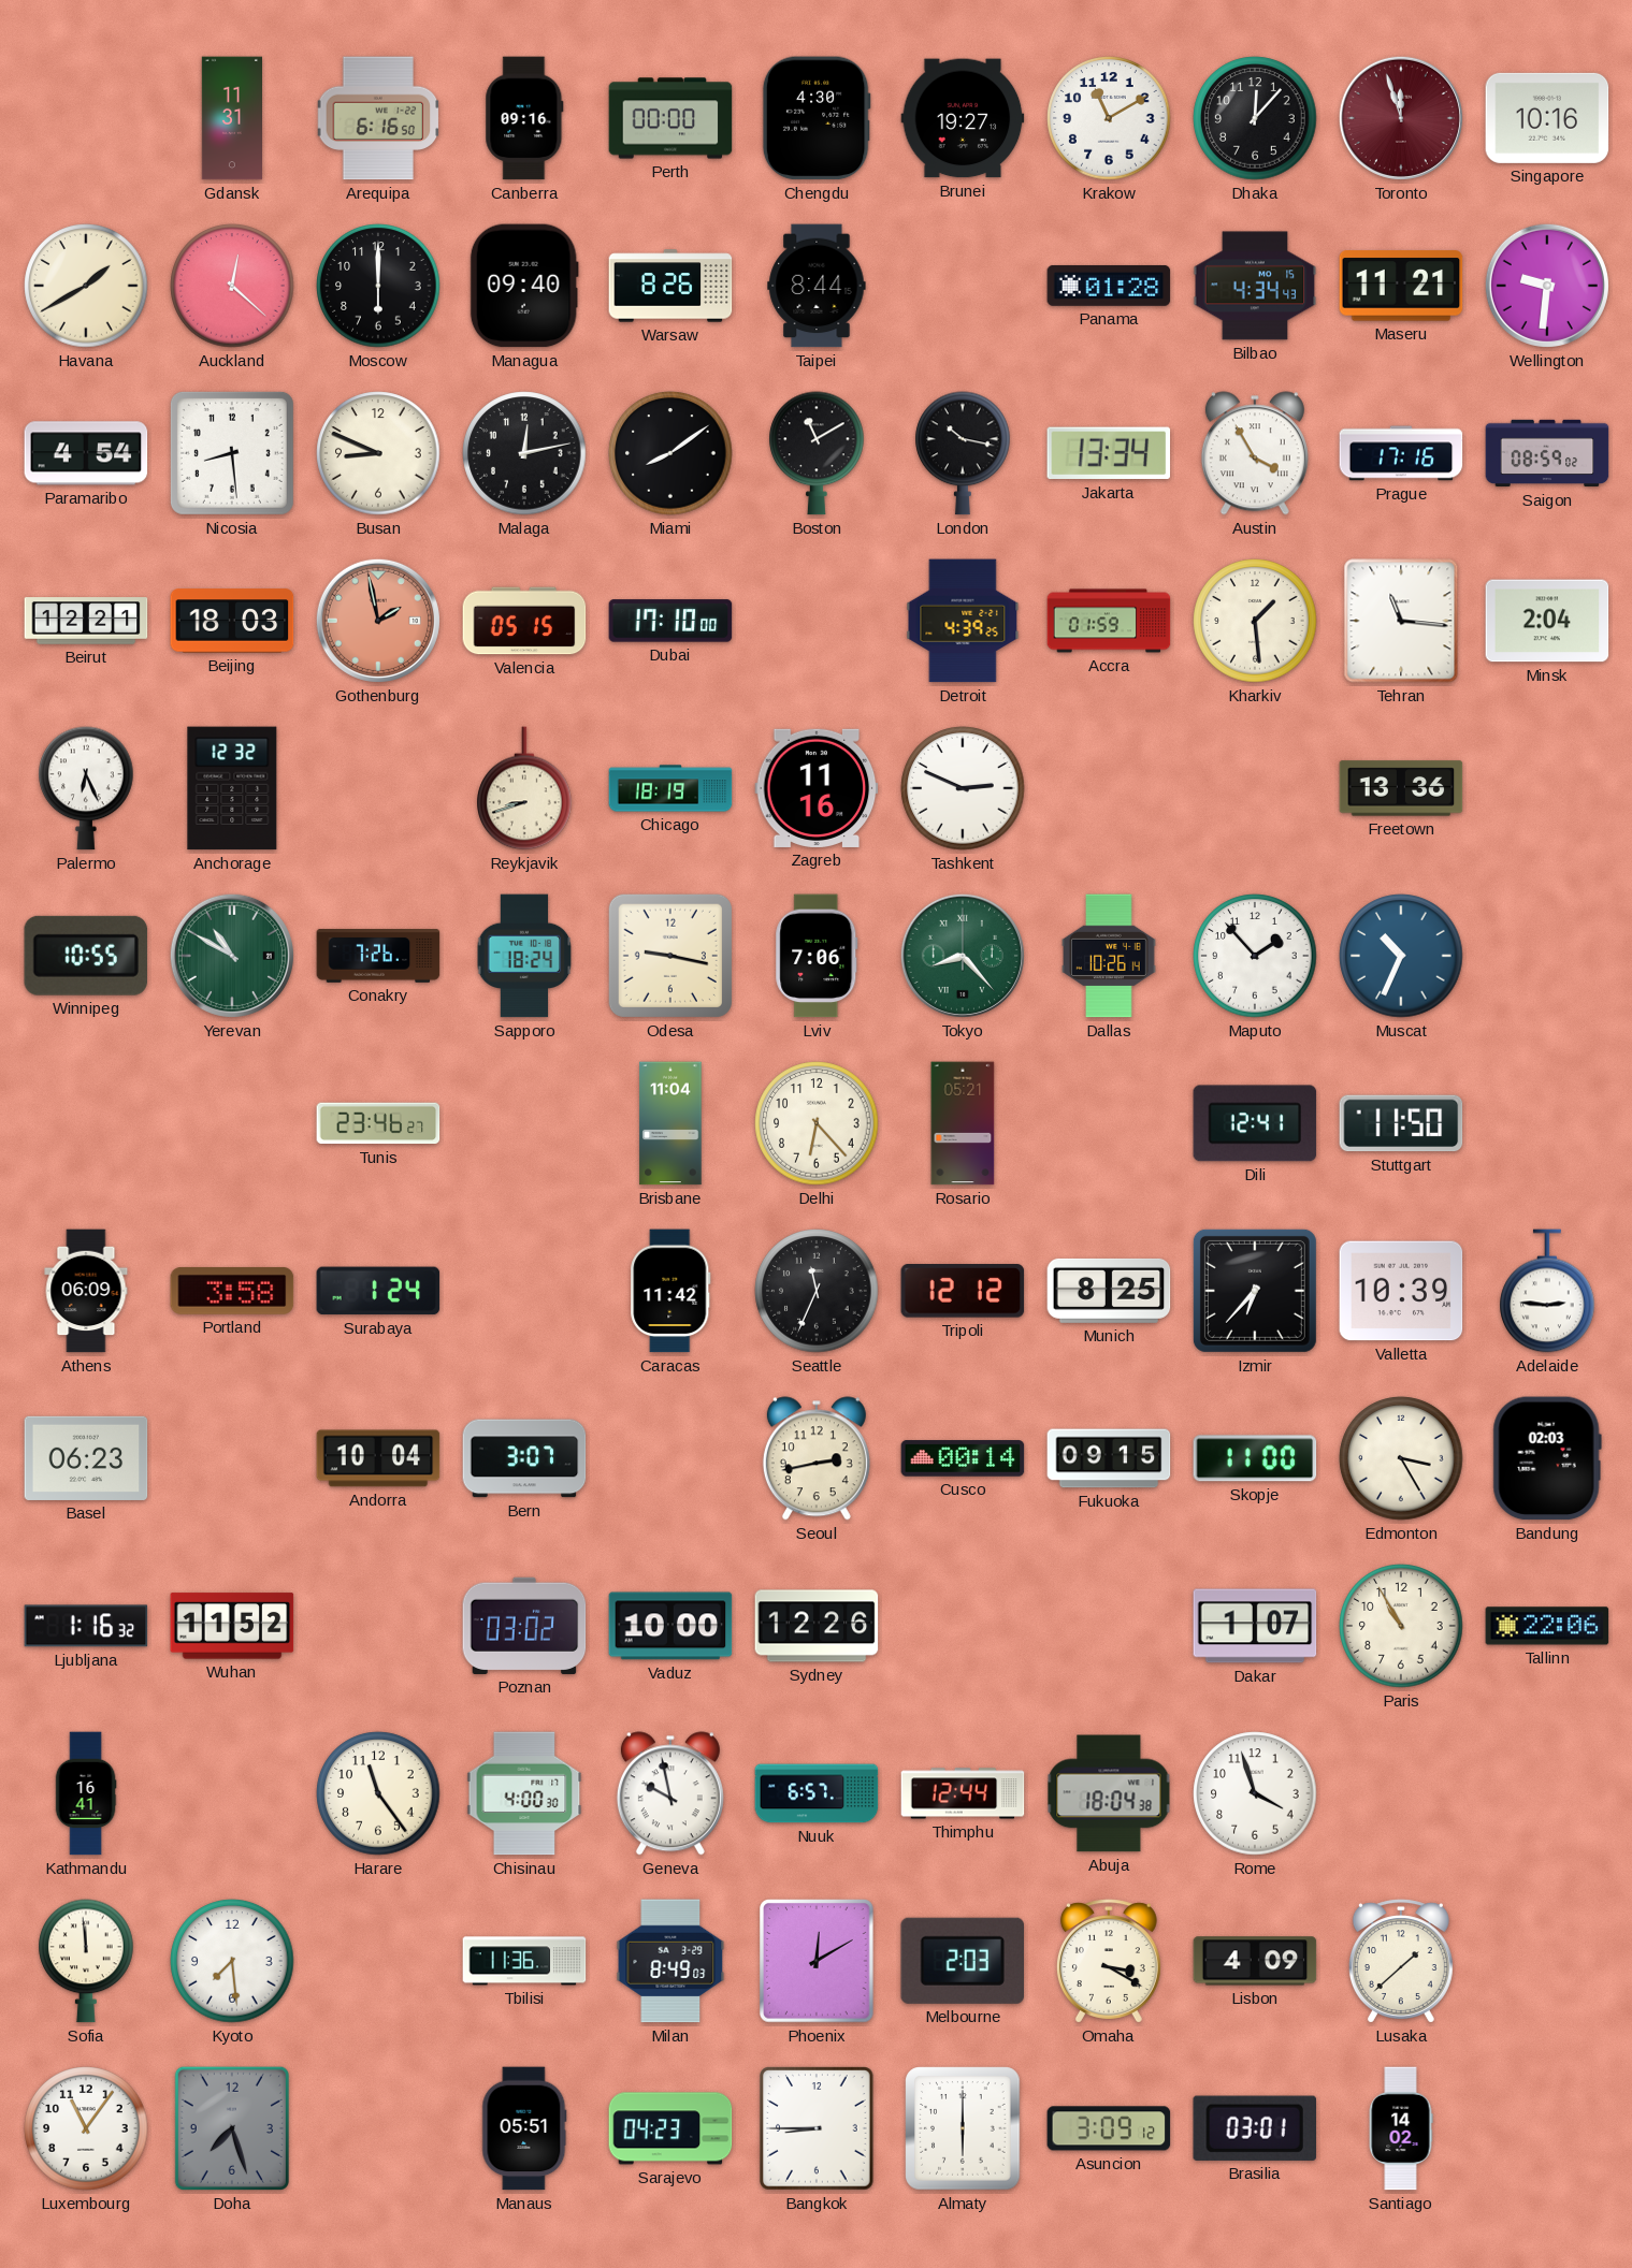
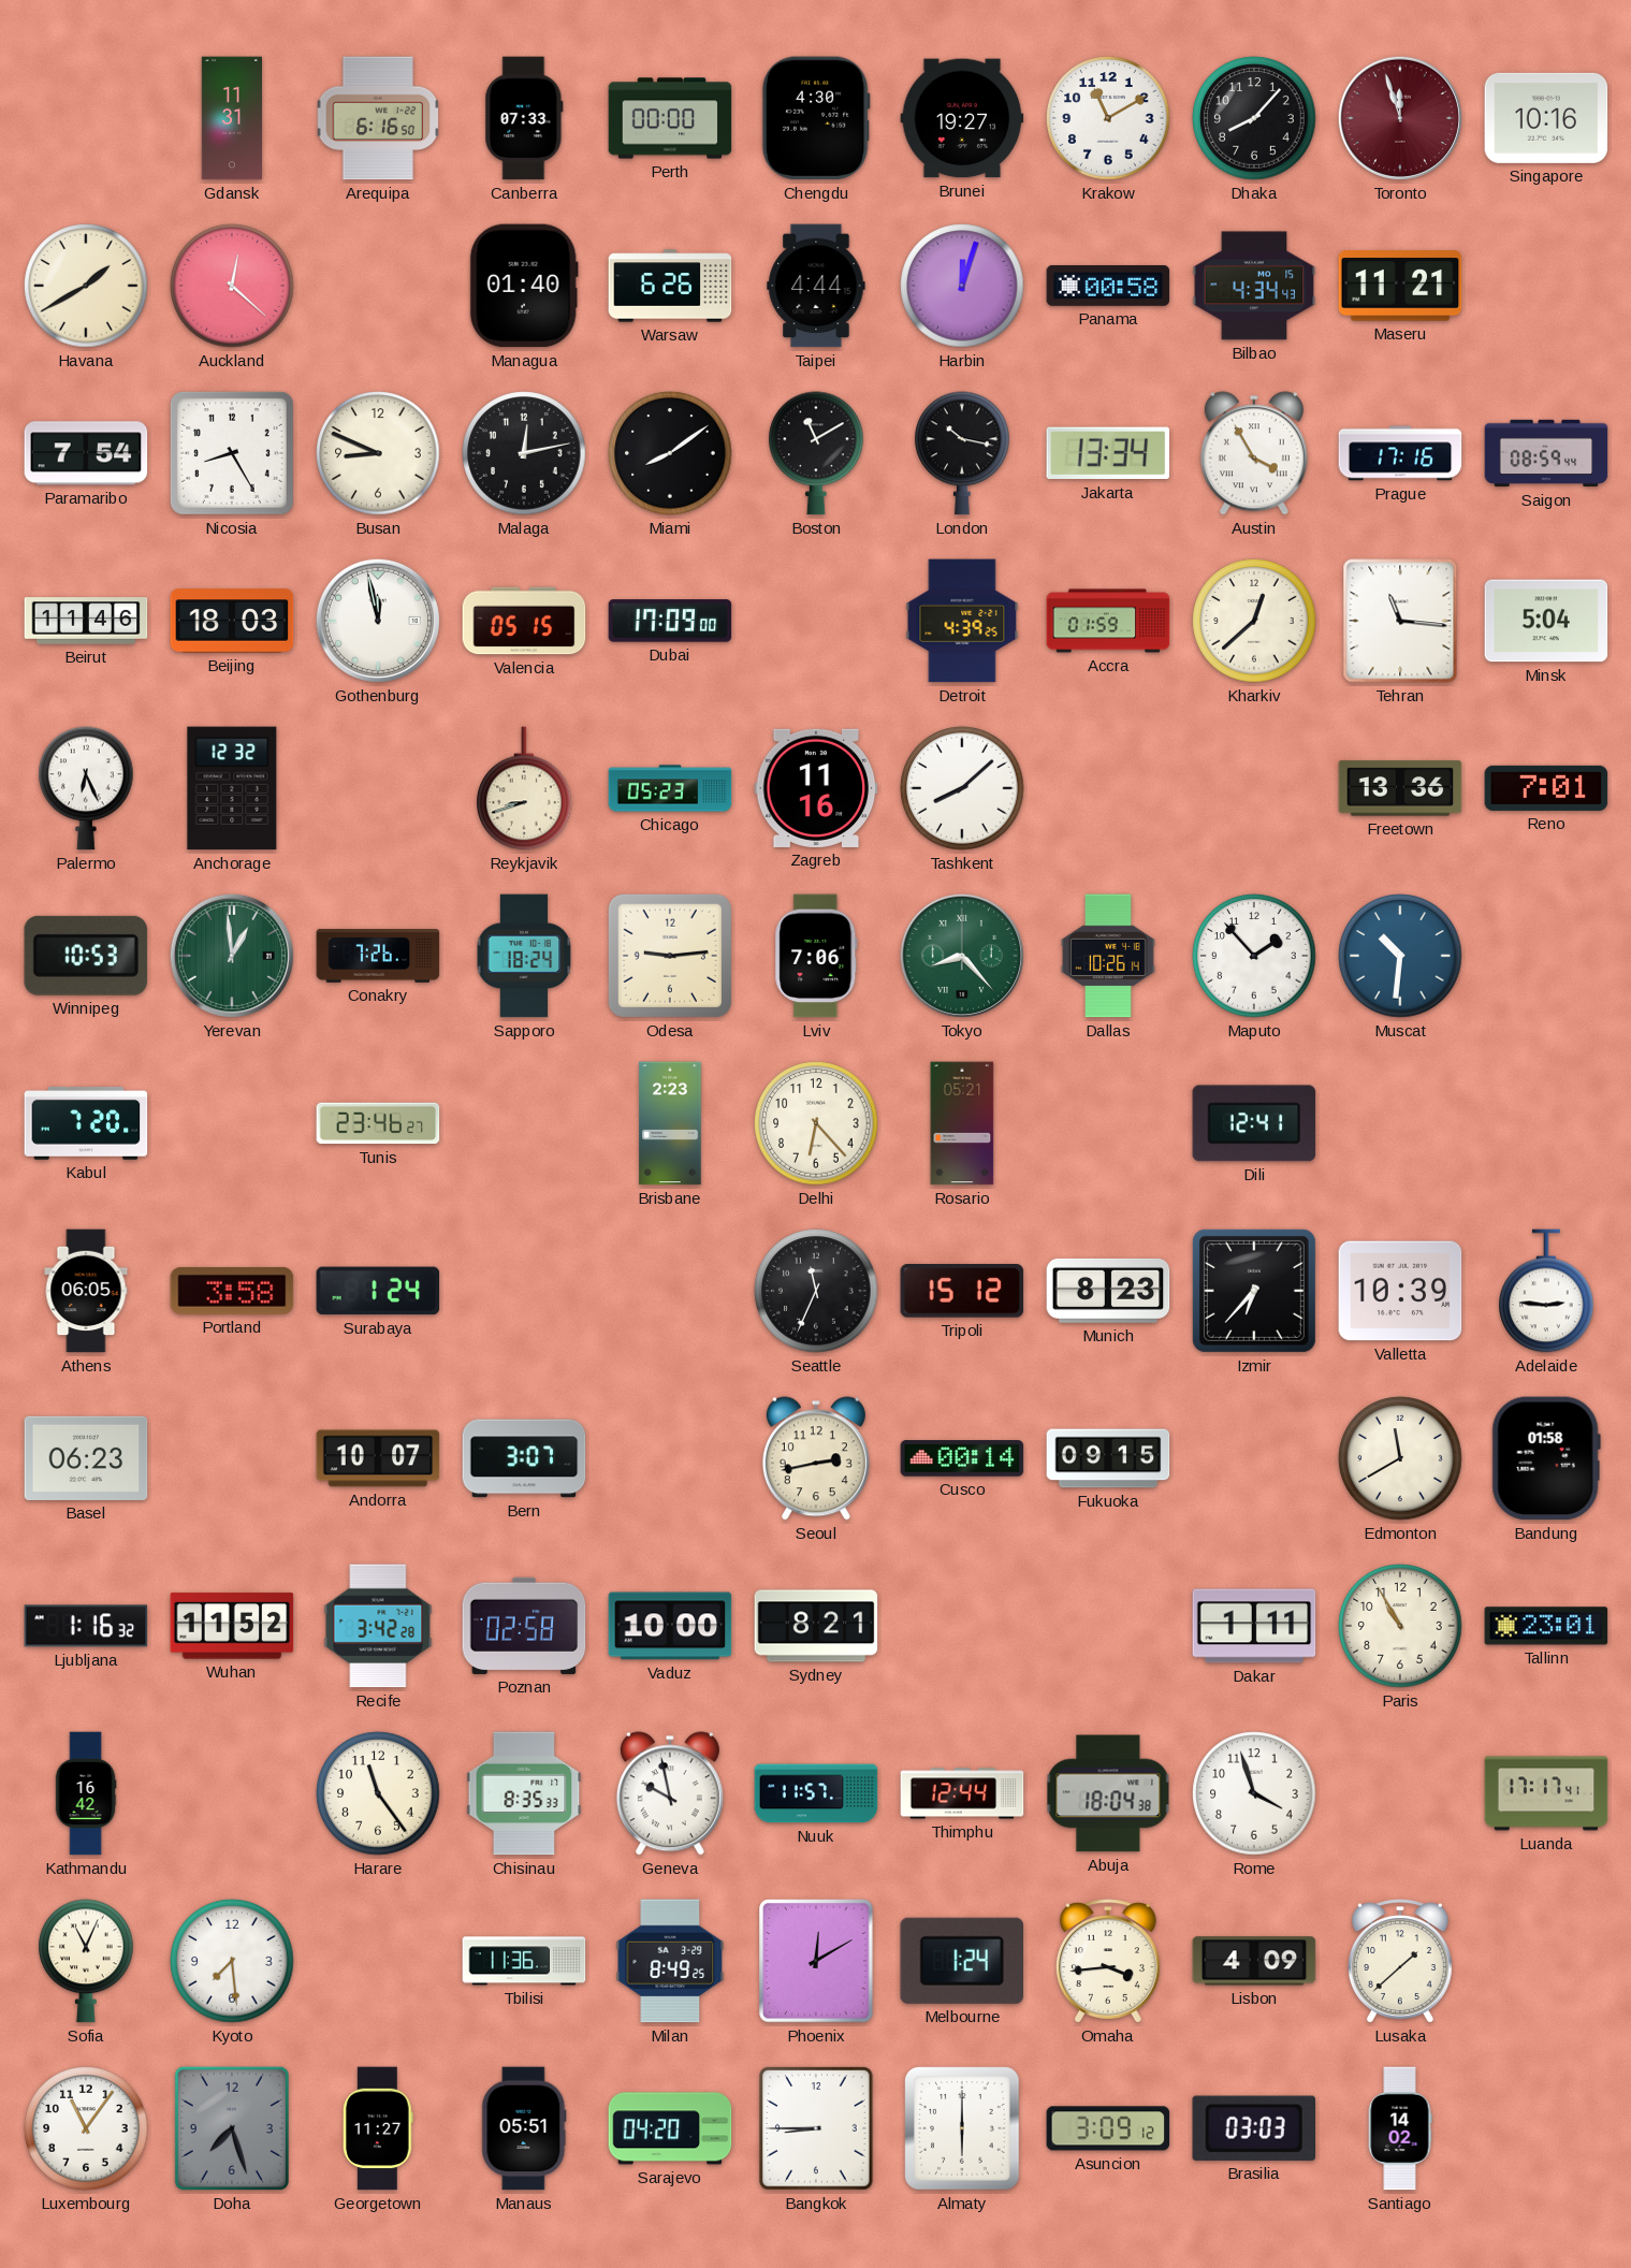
Canberra: 09:16 -> 07:33 (524, 118)
Dhaka: 12:07 -> 8:07 (1254, 118)
Moscow: 6:00 -> none (378, 286)
Managua: 09:40 -> 01:40 (524, 286)
Warsaw: 8:26 -> 6:26 (670, 286)
Taipei: 8:44 -> 4:44 (816, 286)
Harbin: none -> 12:03 (962, 286)
Panama: 01:28 -> 00:58 (1108, 286)
Wellington: 9:31 -> none (1547, 286)
Paramaribo: 4:54 -> 7:54 (86, 453)
Nicosia: 8:29 -> 8:25 (232, 453)
Saigon: 08:59:02 -> 08:59:44 (1546, 453)
Beirut: 12:21 -> 11:46 (86, 621)
Gothenburg: 1:58 -> 11:58 (378, 621)
Gothenburg dial: salmon -> white (378, 621)
Dubai: 17:10 -> 17:09 (670, 621)
Kharkiv: 1:29 -> 12:38 (1254, 621)
Minsk: 2:04 -> 5:04 (1546, 621)
Chicago: 18:19 -> 05:23 (670, 788)
Tashkent: 2:49 -> 8:08 (962, 788)
Reno: none -> 7:01 (1546, 788)
Winnipeg: 10:55 -> 10:53 (85, 956)
Yerevan: 10:50 -> 12:59 (232, 956)
Odesa: 9:17 -> 9:14 (670, 956)
Muscat: 10:34 -> 10:31 (1400, 956)
Kabul: none -> 7:20 (86, 1124)
Brisbane: 11:04 -> 2:23 (670, 1123)
Stuttgart: 11:50 -> none (1401, 1123)
Athens: 06:09 -> 06:05 (86, 1291)
Caracas: 11:42 -> none (670, 1291)
Tripoli: 12:12 -> 15:12 (962, 1291)
Munich: 8:25 -> 8:23 (1108, 1291)
Andorra: 10:04 -> 10:07 (378, 1458)
Skopje: 11:00 -> none (1255, 1458)
Edmonton: 3:25 -> 11:40 (1400, 1458)
Bandung: 02:03 -> 01:58 (1546, 1458)
Recife: none -> 3:42 (378, 1626)
Poznan: 03:02 -> 02:58 (524, 1626)
Sydney: 12:26 -> 8:21 (816, 1626)
Dakar: 1:07 -> 1:11 (1254, 1626)
Tallinn: 22:06 -> 23:01 (1546, 1626)
Kathmandu: 16:41 -> 16:42 (86, 1793)
Chisinau: 4:00 -> 8:35 (524, 1793)
Nuuk: 6:57 -> 11:57 (816, 1793)
Luanda: none -> 17:17 (1546, 1793)
Sofia: 11:59 -> 11:04 (86, 1961)
Milan: 8:49:03 -> 8:49:25 (670, 1961)
Melbourne: 2:03 -> 1:24 (961, 1961)
Omaha: 3:20 -> 3:44 (1108, 1961)
Georgetown: none -> 11:27 (378, 2128)
Sarajevo: 04:23 -> 04:20 (670, 2128)
Brasilia: 03:01 -> 03:03 (1253, 2128)
